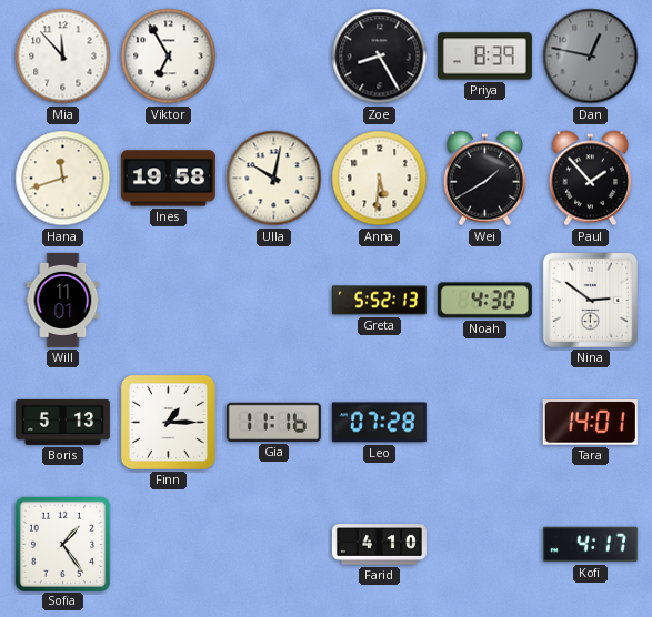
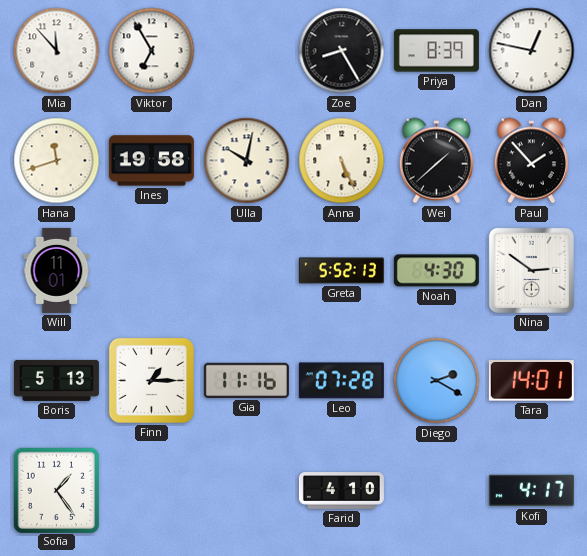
Dan dial: grey -> white (532, 51)
Anna: 5:31 -> 5:26 (342, 161)
Wei: 1:40 -> 1:38 (436, 161)
Diego: none -> 2:20 (437, 381)
